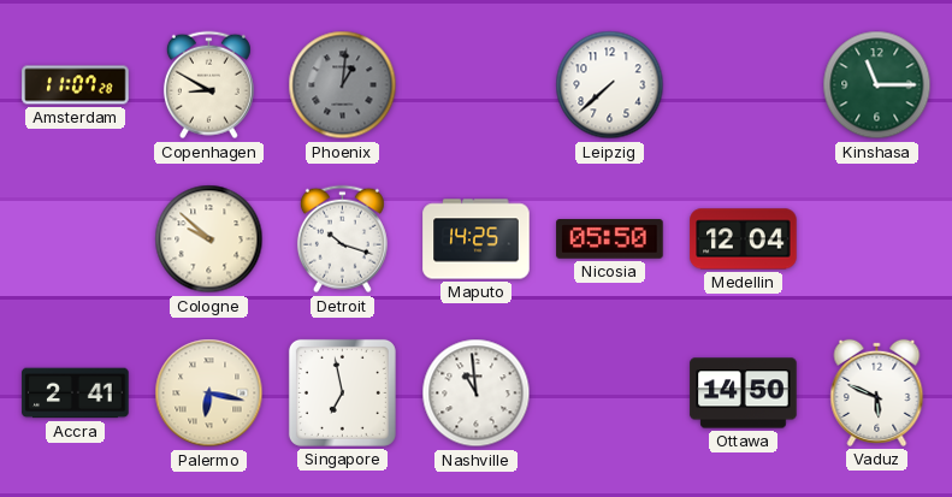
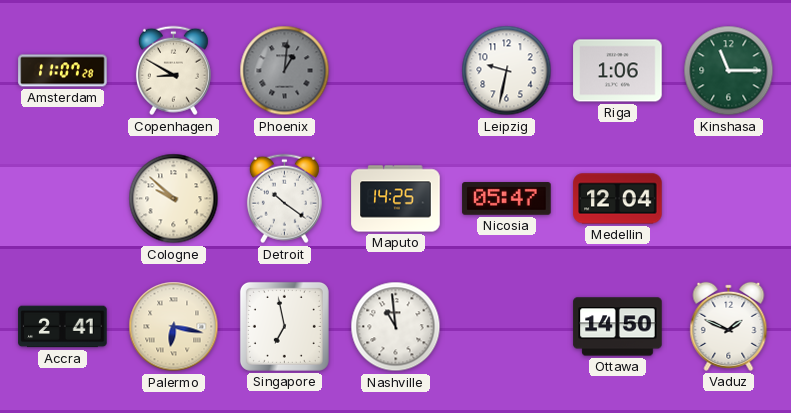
Leipzig: 7:38 -> 9:32 (507, 71)
Riga: none -> 1:06 (618, 71)
Detroit: 10:18 -> 10:21 (284, 199)
Nicosia: 05:50 -> 05:47 (507, 199)
Vaduz: 5:49 -> 1:49 (729, 326)
